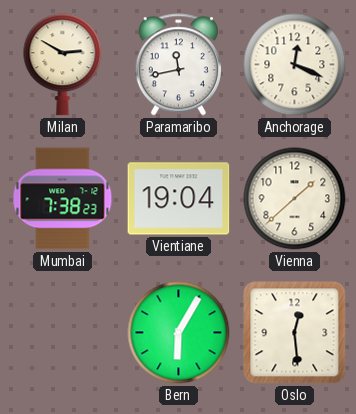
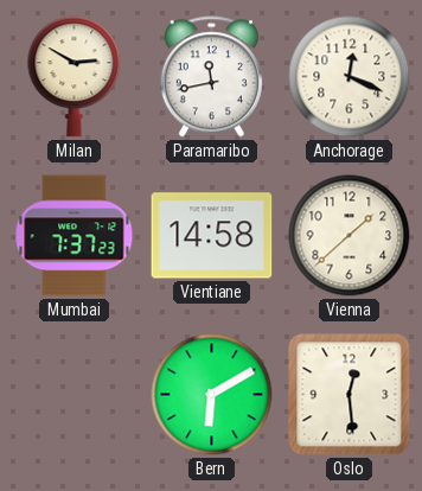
Mumbai: 7:38 -> 7:37 (75, 236)
Vientiane: 19:04 -> 14:58 (212, 236)
Bern: 6:05 -> 6:10 (212, 395)
